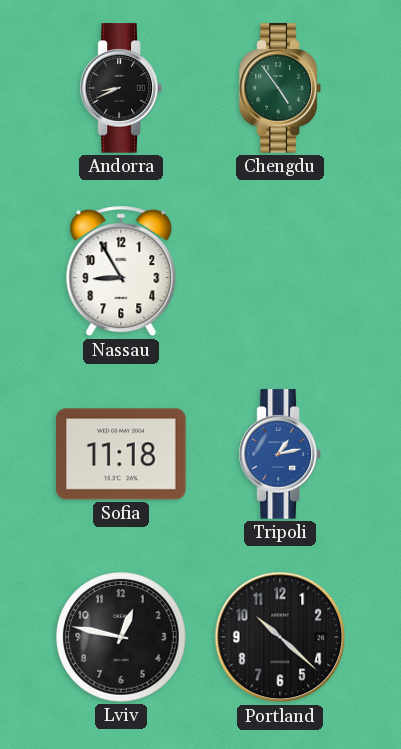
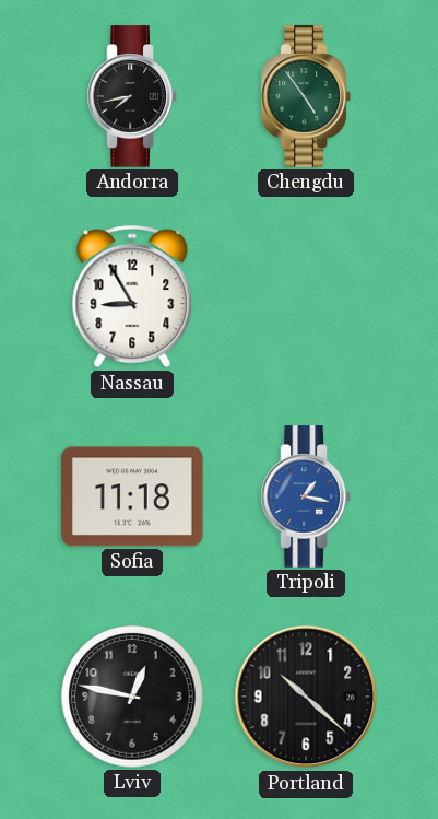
Andorra: 8:41 -> 7:43 (132, 96)
Tripoli: 1:13 -> 1:17 (306, 496)
